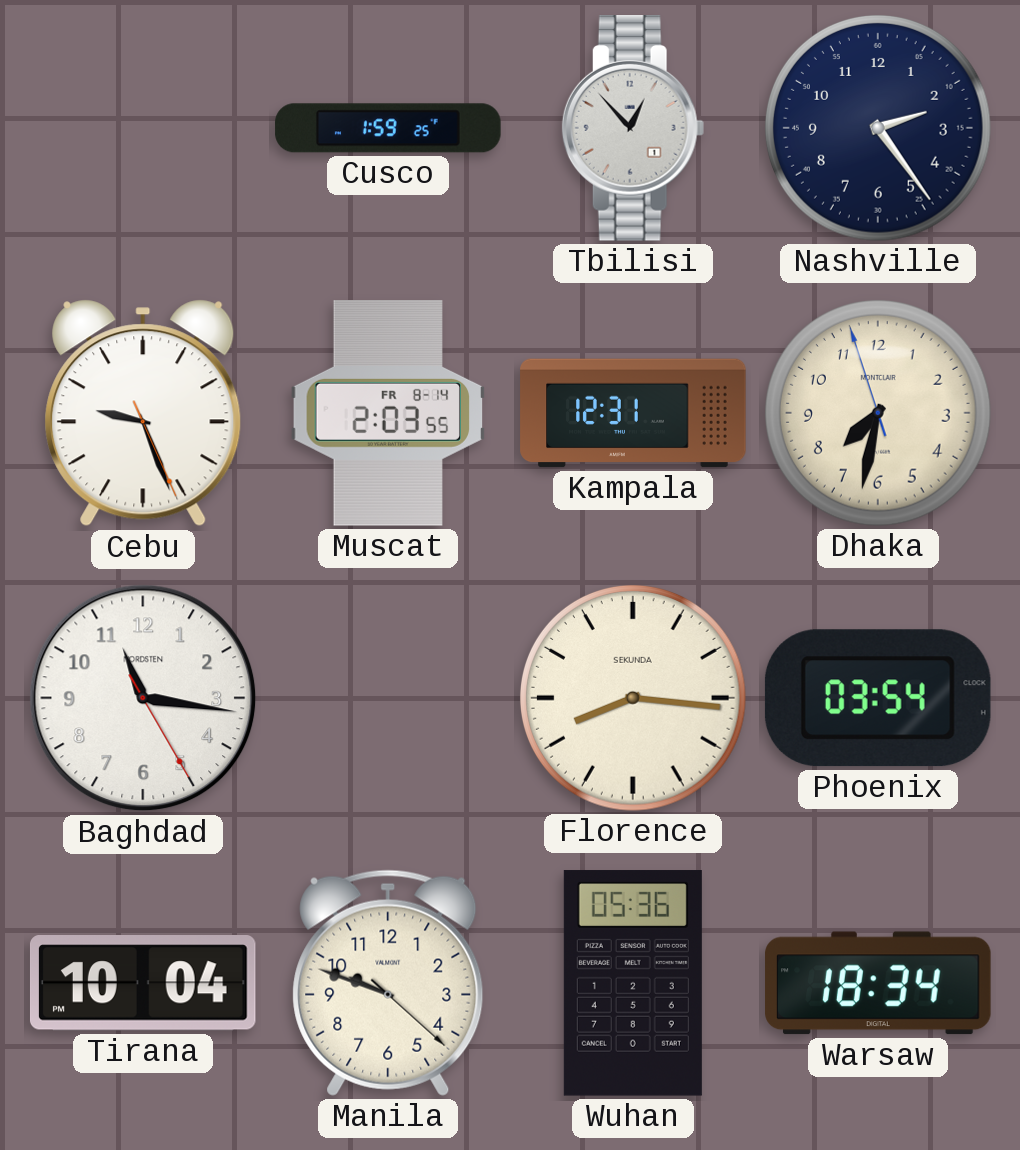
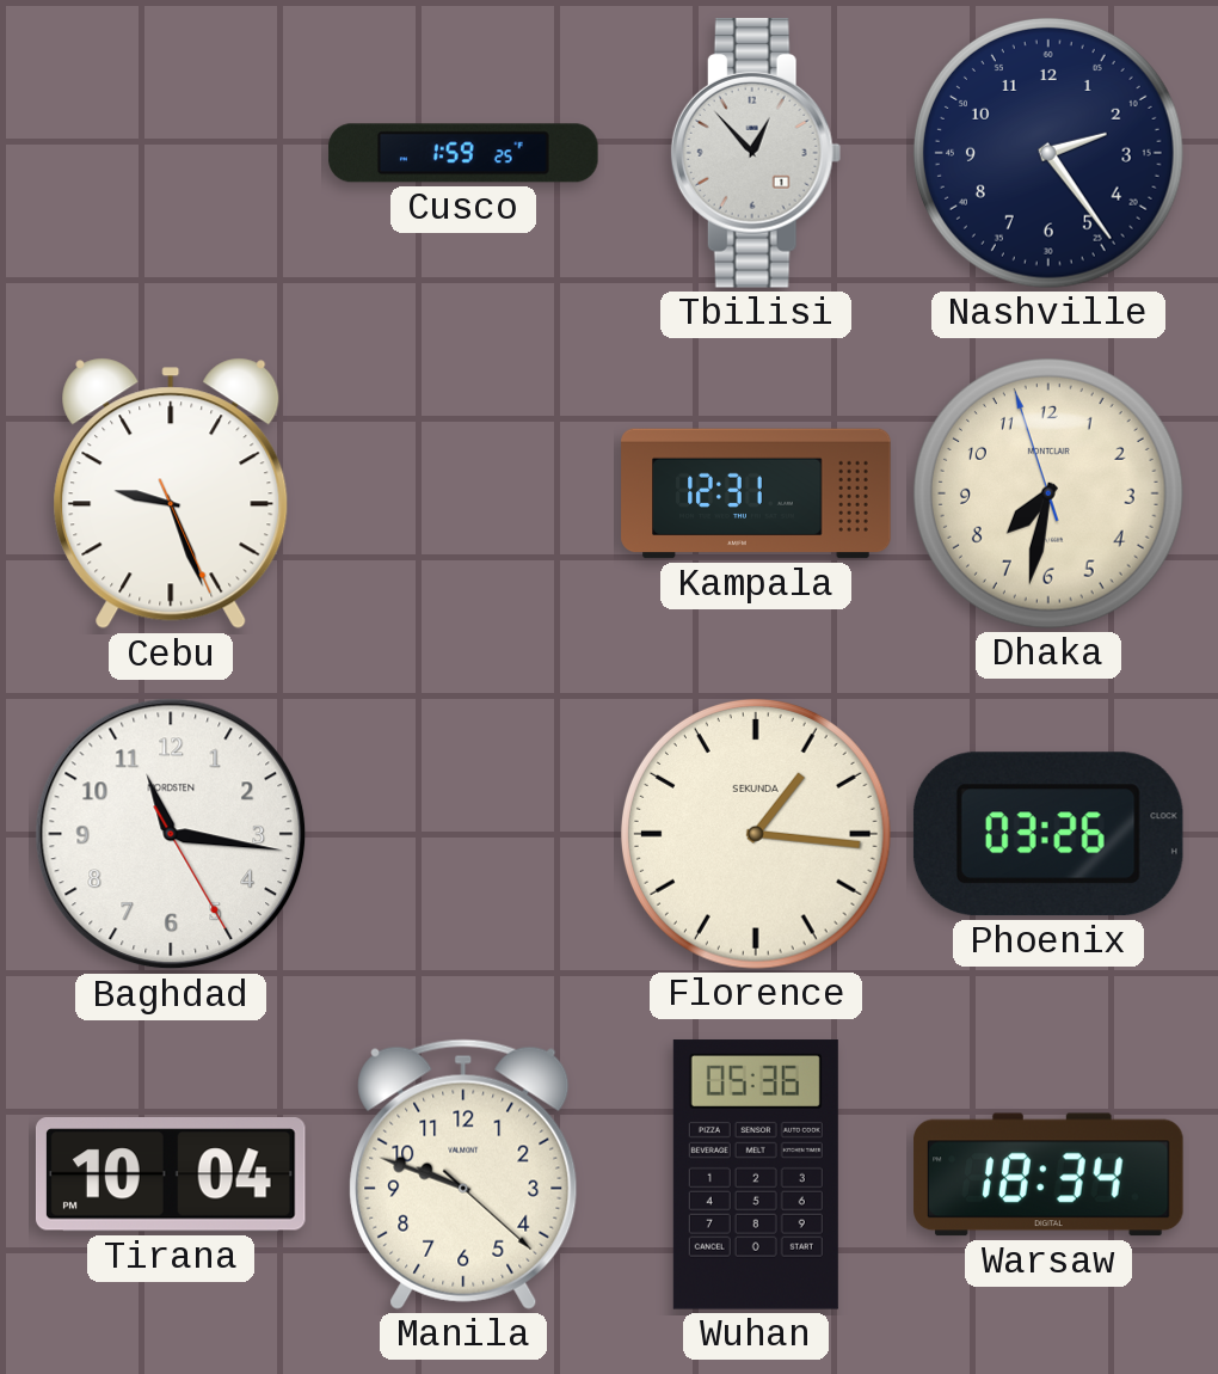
Muscat: 2:03 -> none (388, 413)
Florence: 8:16 -> 1:16 (756, 834)
Phoenix: 03:54 -> 03:26 (1048, 834)
